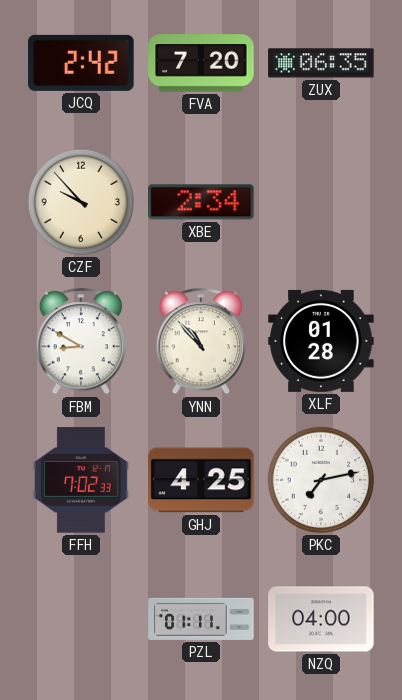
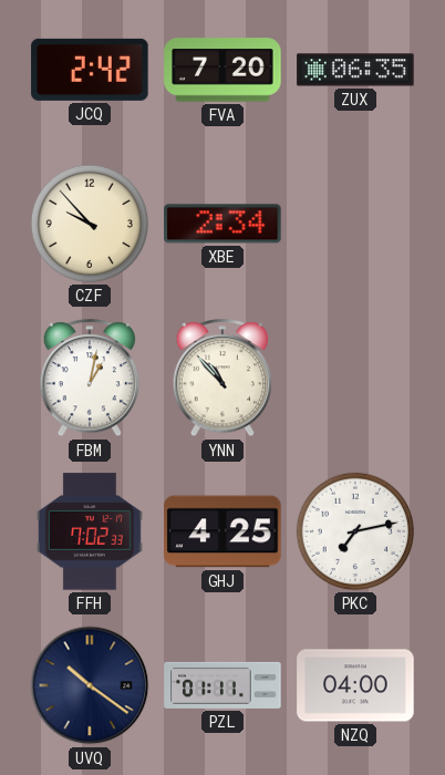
FBM: 8:50 -> 1:02 (90, 379)
XLF: 01:28 -> none (321, 341)
UVQ: none -> 10:21 (90, 685)
